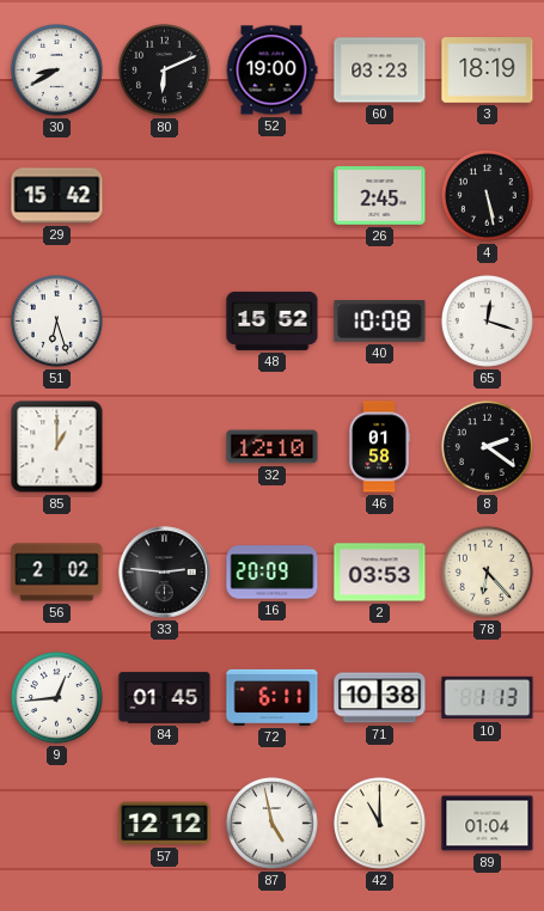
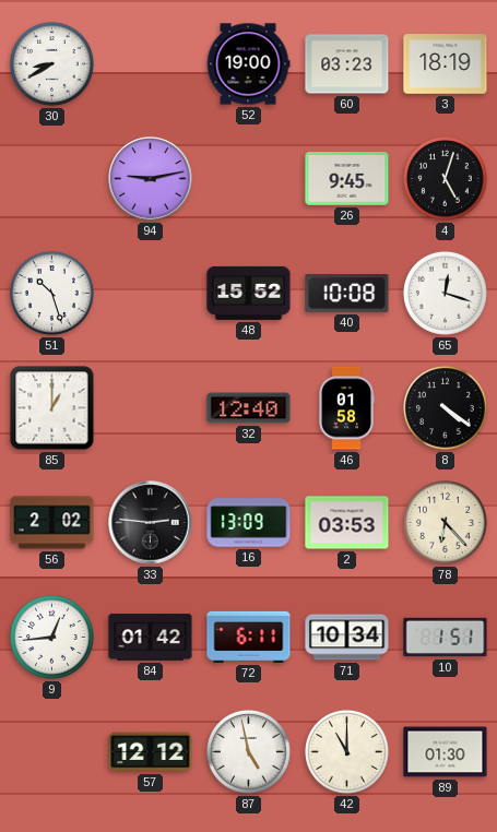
80: 6:11 -> none (164, 69)
29: 15:42 -> none (57, 196)
94: none -> 9:13 (151, 179)
26: 2:45 -> 9:45 (347, 179)
4: 5:28 -> 5:03 (445, 178)
51: 6:27 -> 10:27 (51, 293)
32: 12:10 -> 12:40 (249, 408)
8: 2:21 -> 4:21 (445, 407)
16: 20:09 -> 13:09 (249, 523)
84: 01:45 -> 01:42 (151, 638)
71: 10:38 -> 10:34 (347, 638)
10: 1:13 -> 1:51 (446, 638)
89: 01:04 -> 01:30 (446, 752)
